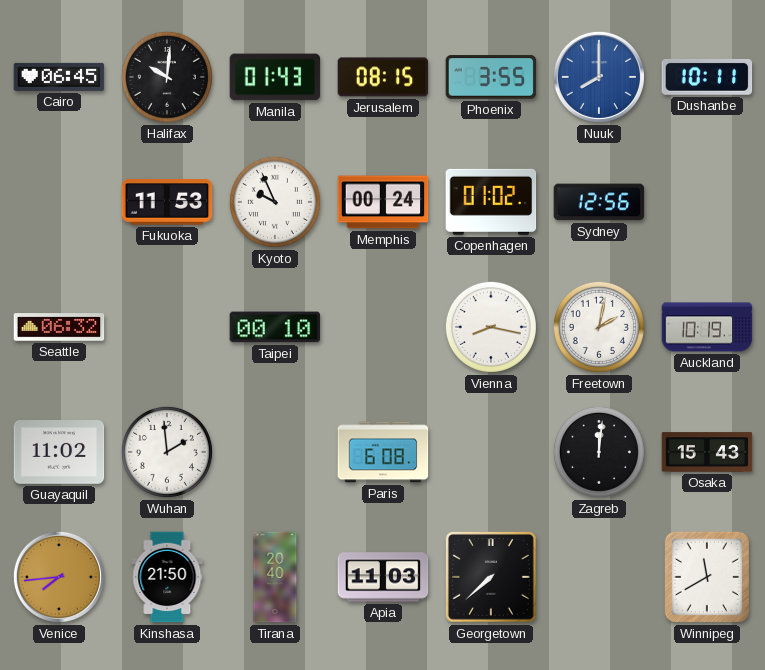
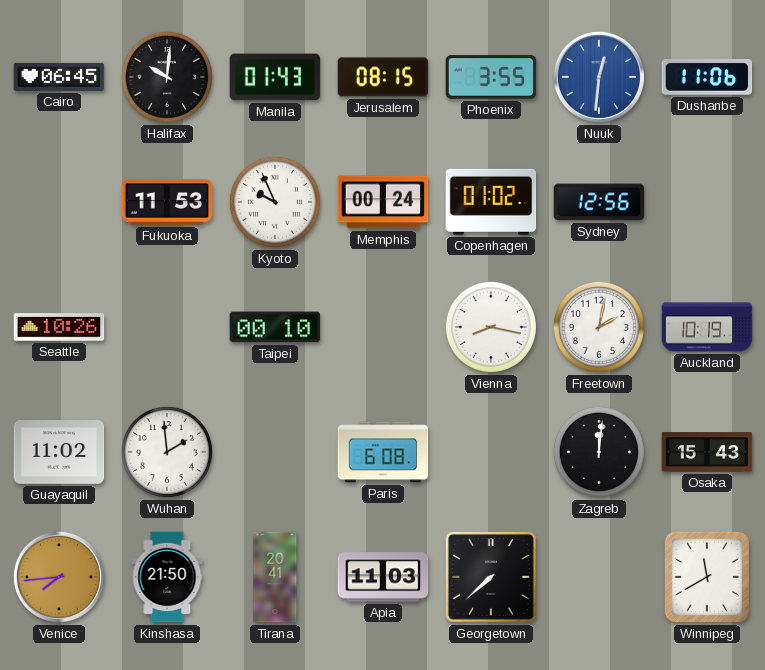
Nuuk: 8:00 -> 12:31 (599, 77)
Dushanbe: 10:11 -> 11:06 (707, 77)
Seattle: 06:32 -> 10:26 (59, 327)
Tirana: 20:40 -> 20:41 (275, 577)
